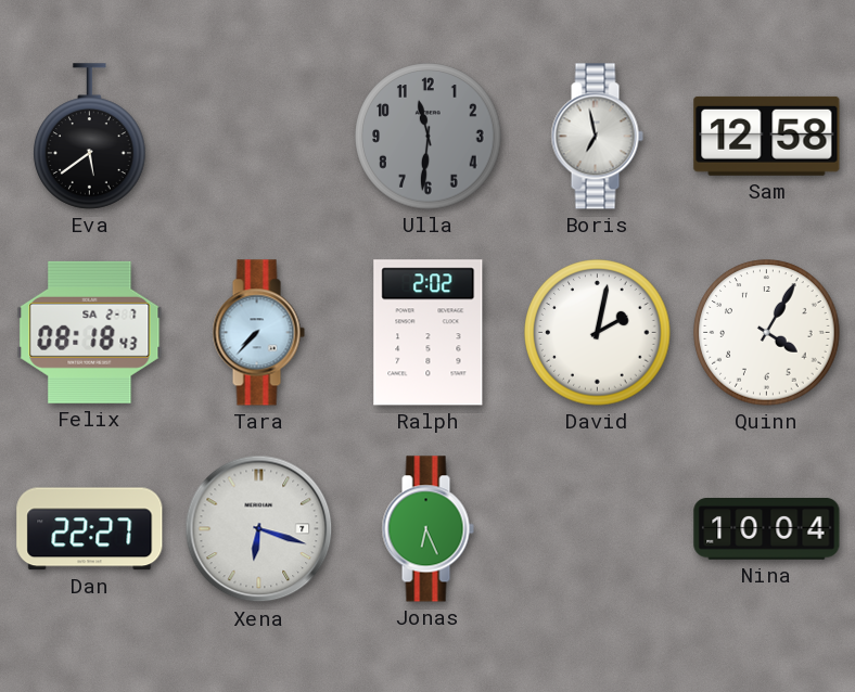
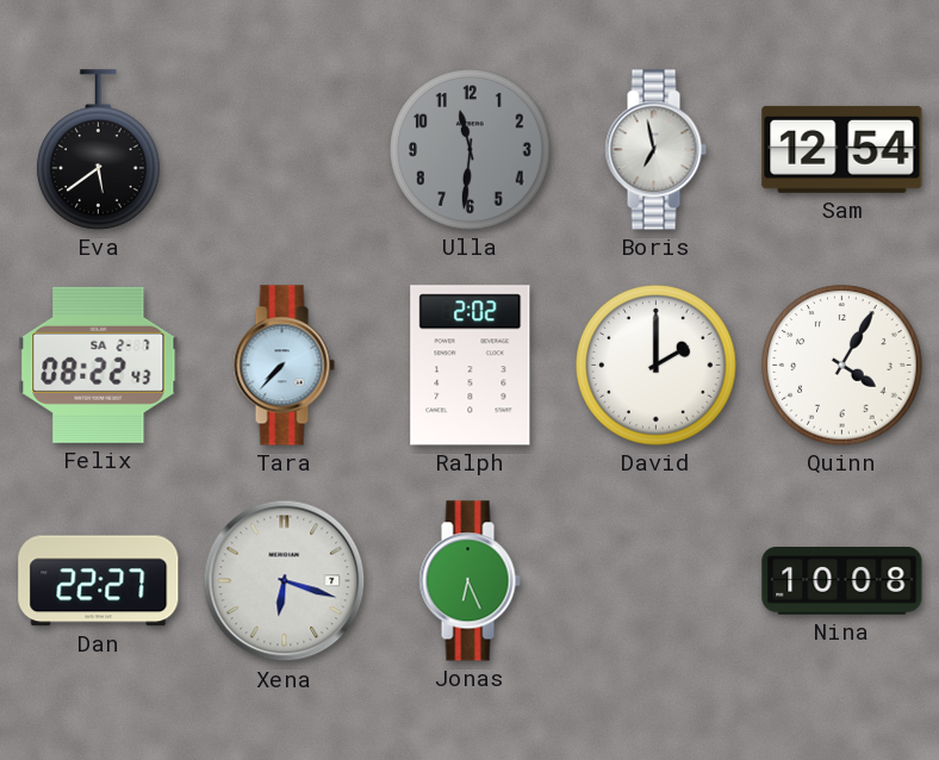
Sam: 12:58 -> 12:54 (842, 149)
Felix: 08:18 -> 08:22 (99, 365)
David: 2:02 -> 2:00 (657, 366)
Nina: 10:04 -> 10:08 (842, 581)
